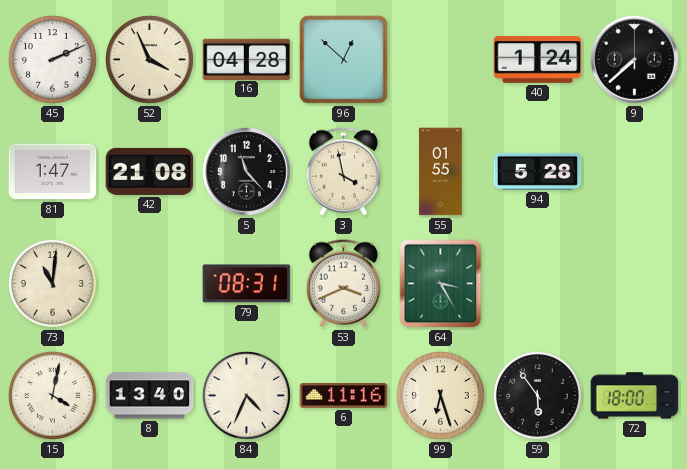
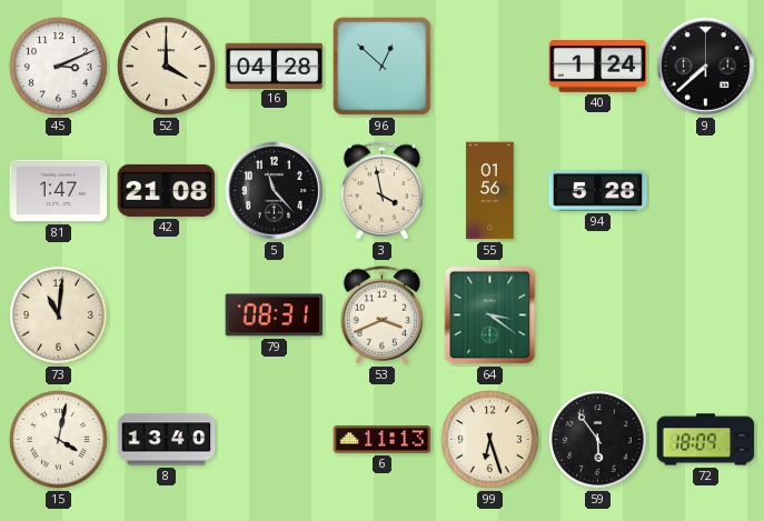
45: 2:11 -> 3:11 (59, 67)
52: 3:56 -> 4:00 (167, 67)
55: 01:55 -> 01:56 (490, 191)
64: 3:25 -> 3:21 (490, 315)
84: 4:34 -> none (247, 396)
6: 11:16 -> 11:13 (383, 440)
72: 18:00 -> 18:09 (706, 440)
